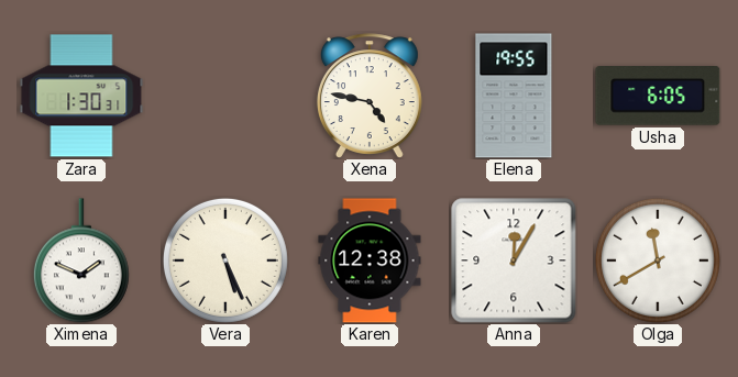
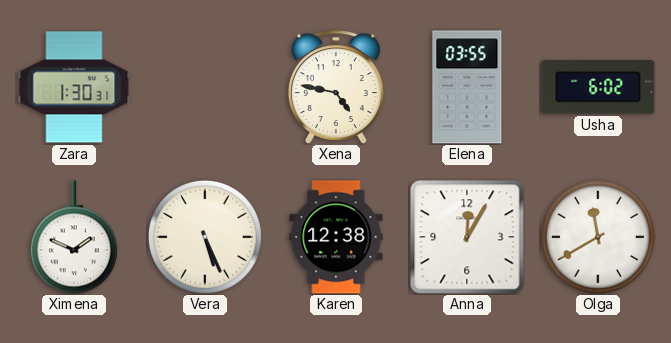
Elena: 19:55 -> 03:55 (467, 87)
Usha: 6:05 -> 6:02 (598, 88)
